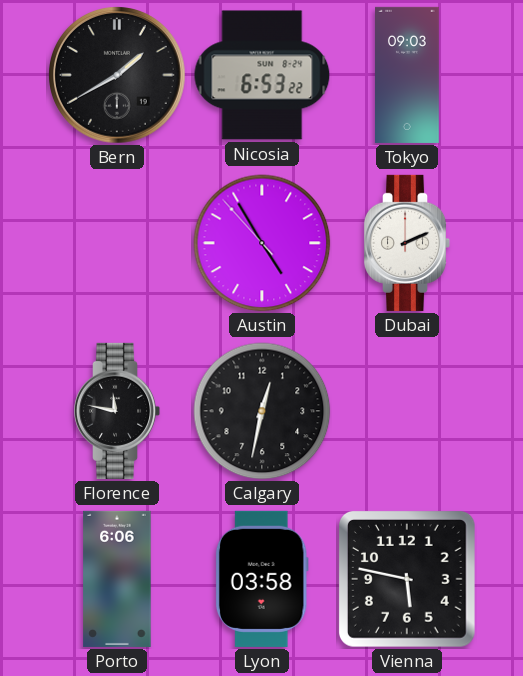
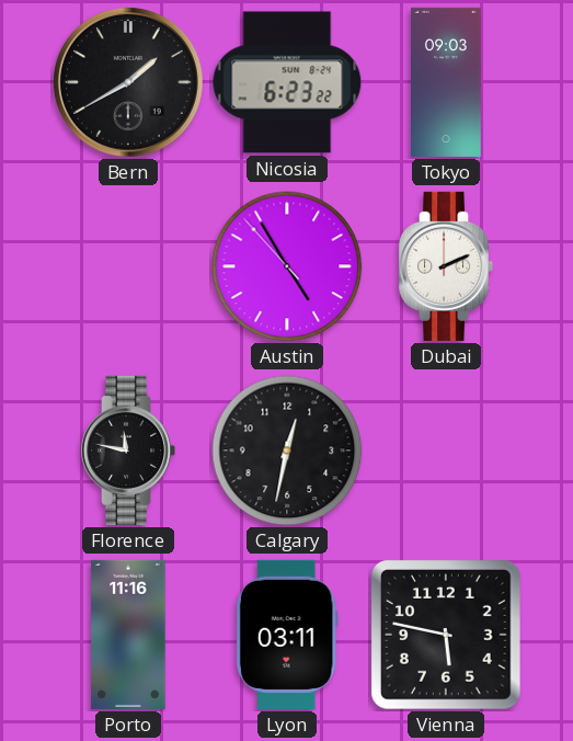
Nicosia: 6:53 -> 6:23 (287, 82)
Porto: 6:06 -> 11:16 (128, 635)
Lyon: 03:58 -> 03:11 (287, 635)
